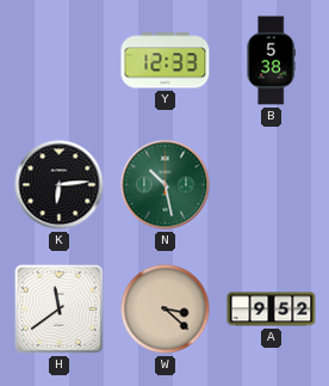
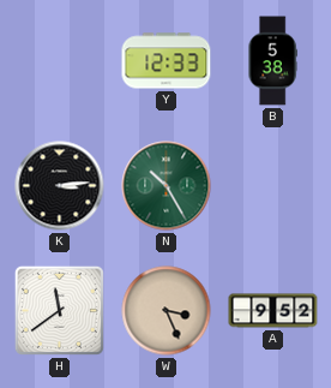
K: 6:14 -> 3:14 (60, 186)
N: 10:28 -> 10:25 (167, 186)
W: 3:22 -> 3:26 (167, 311)
